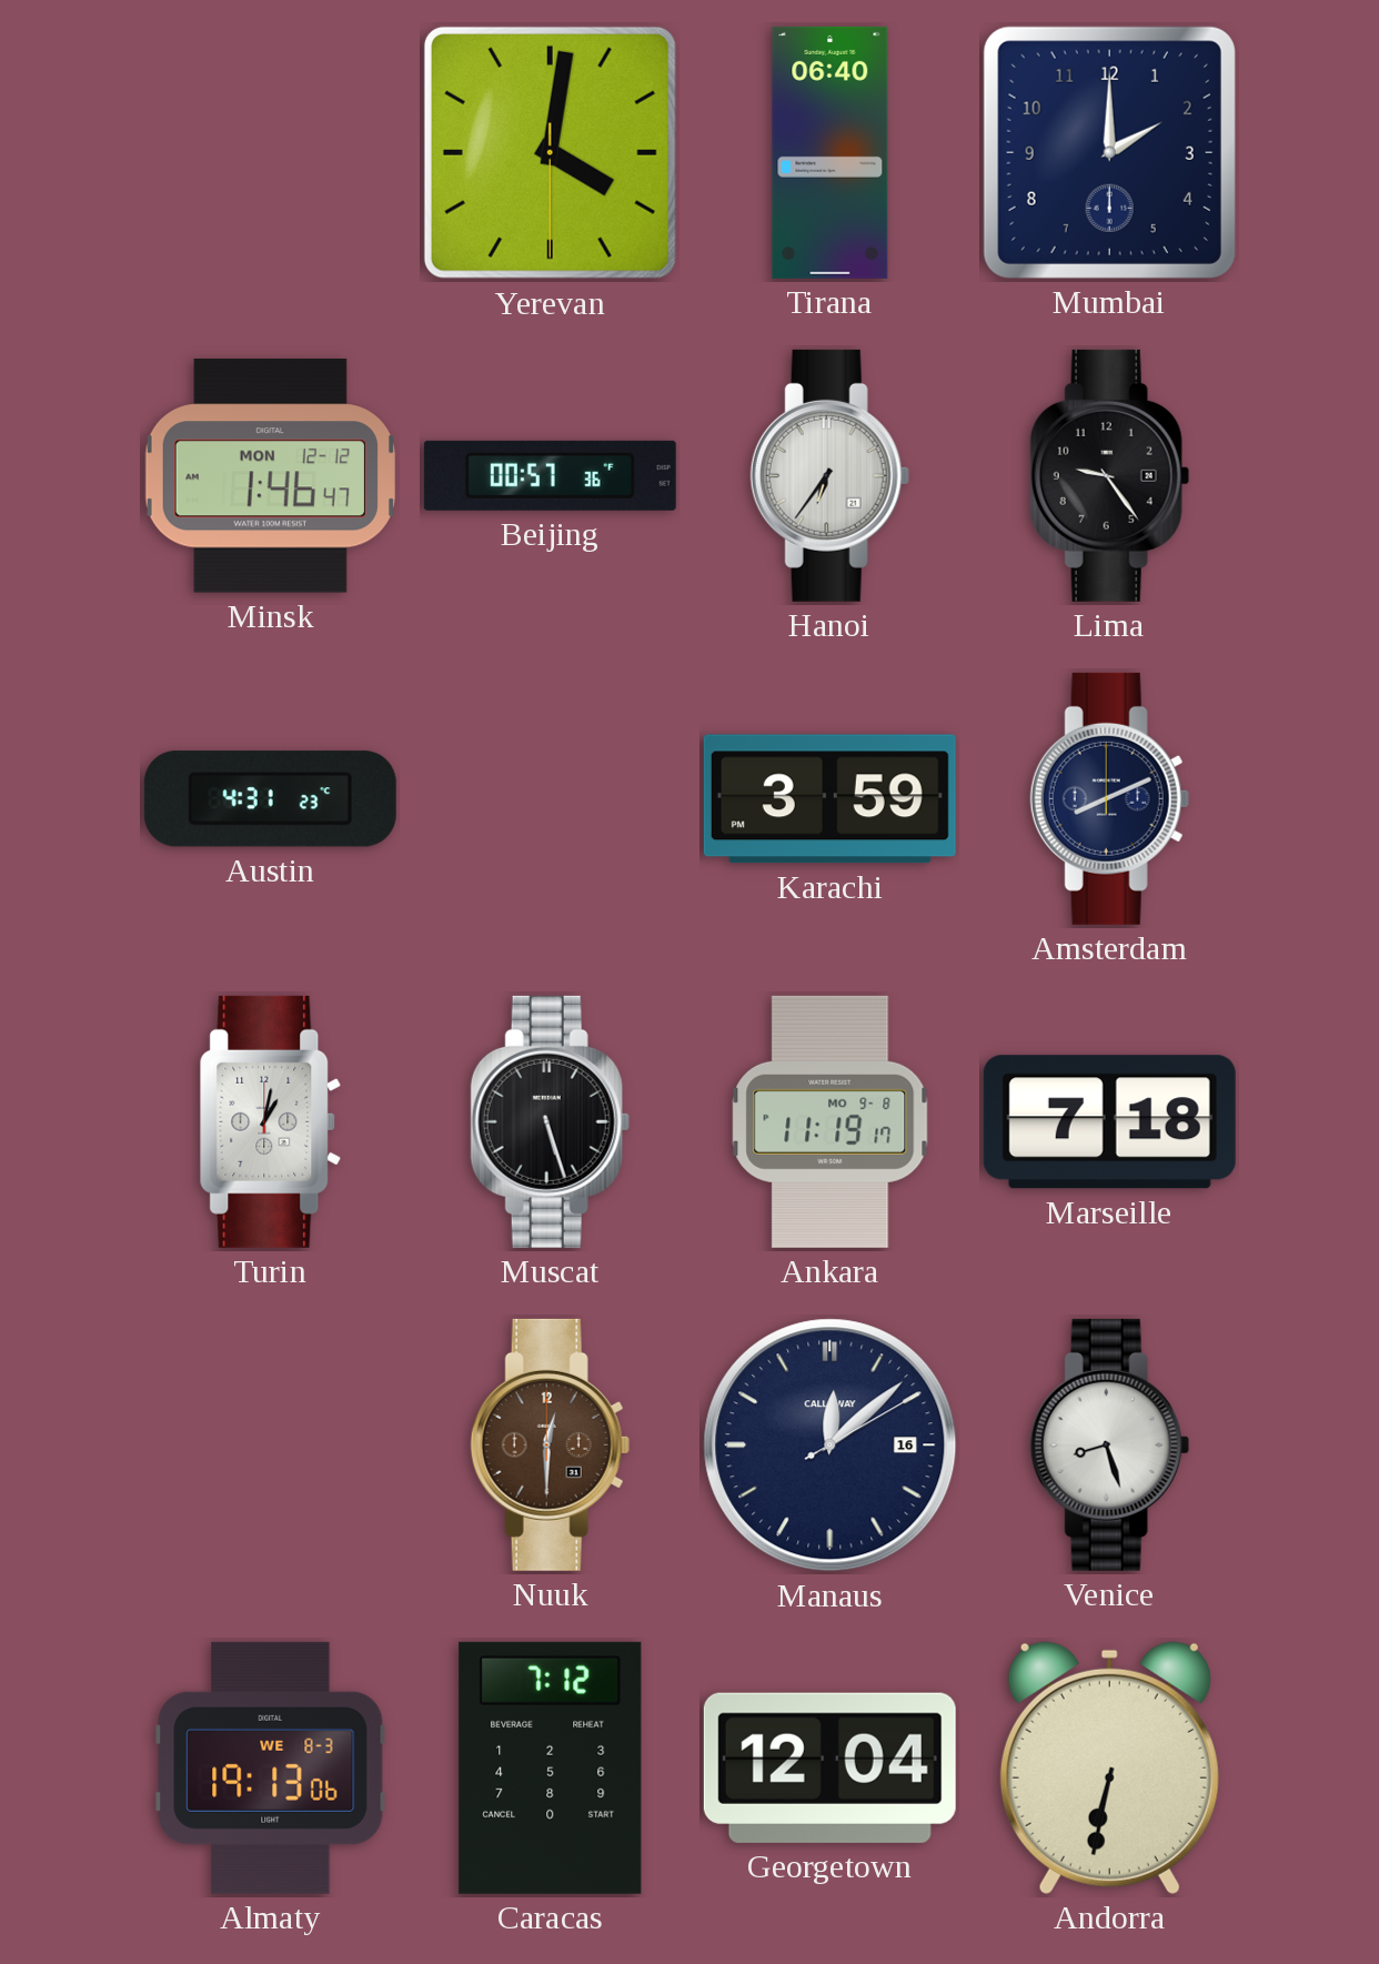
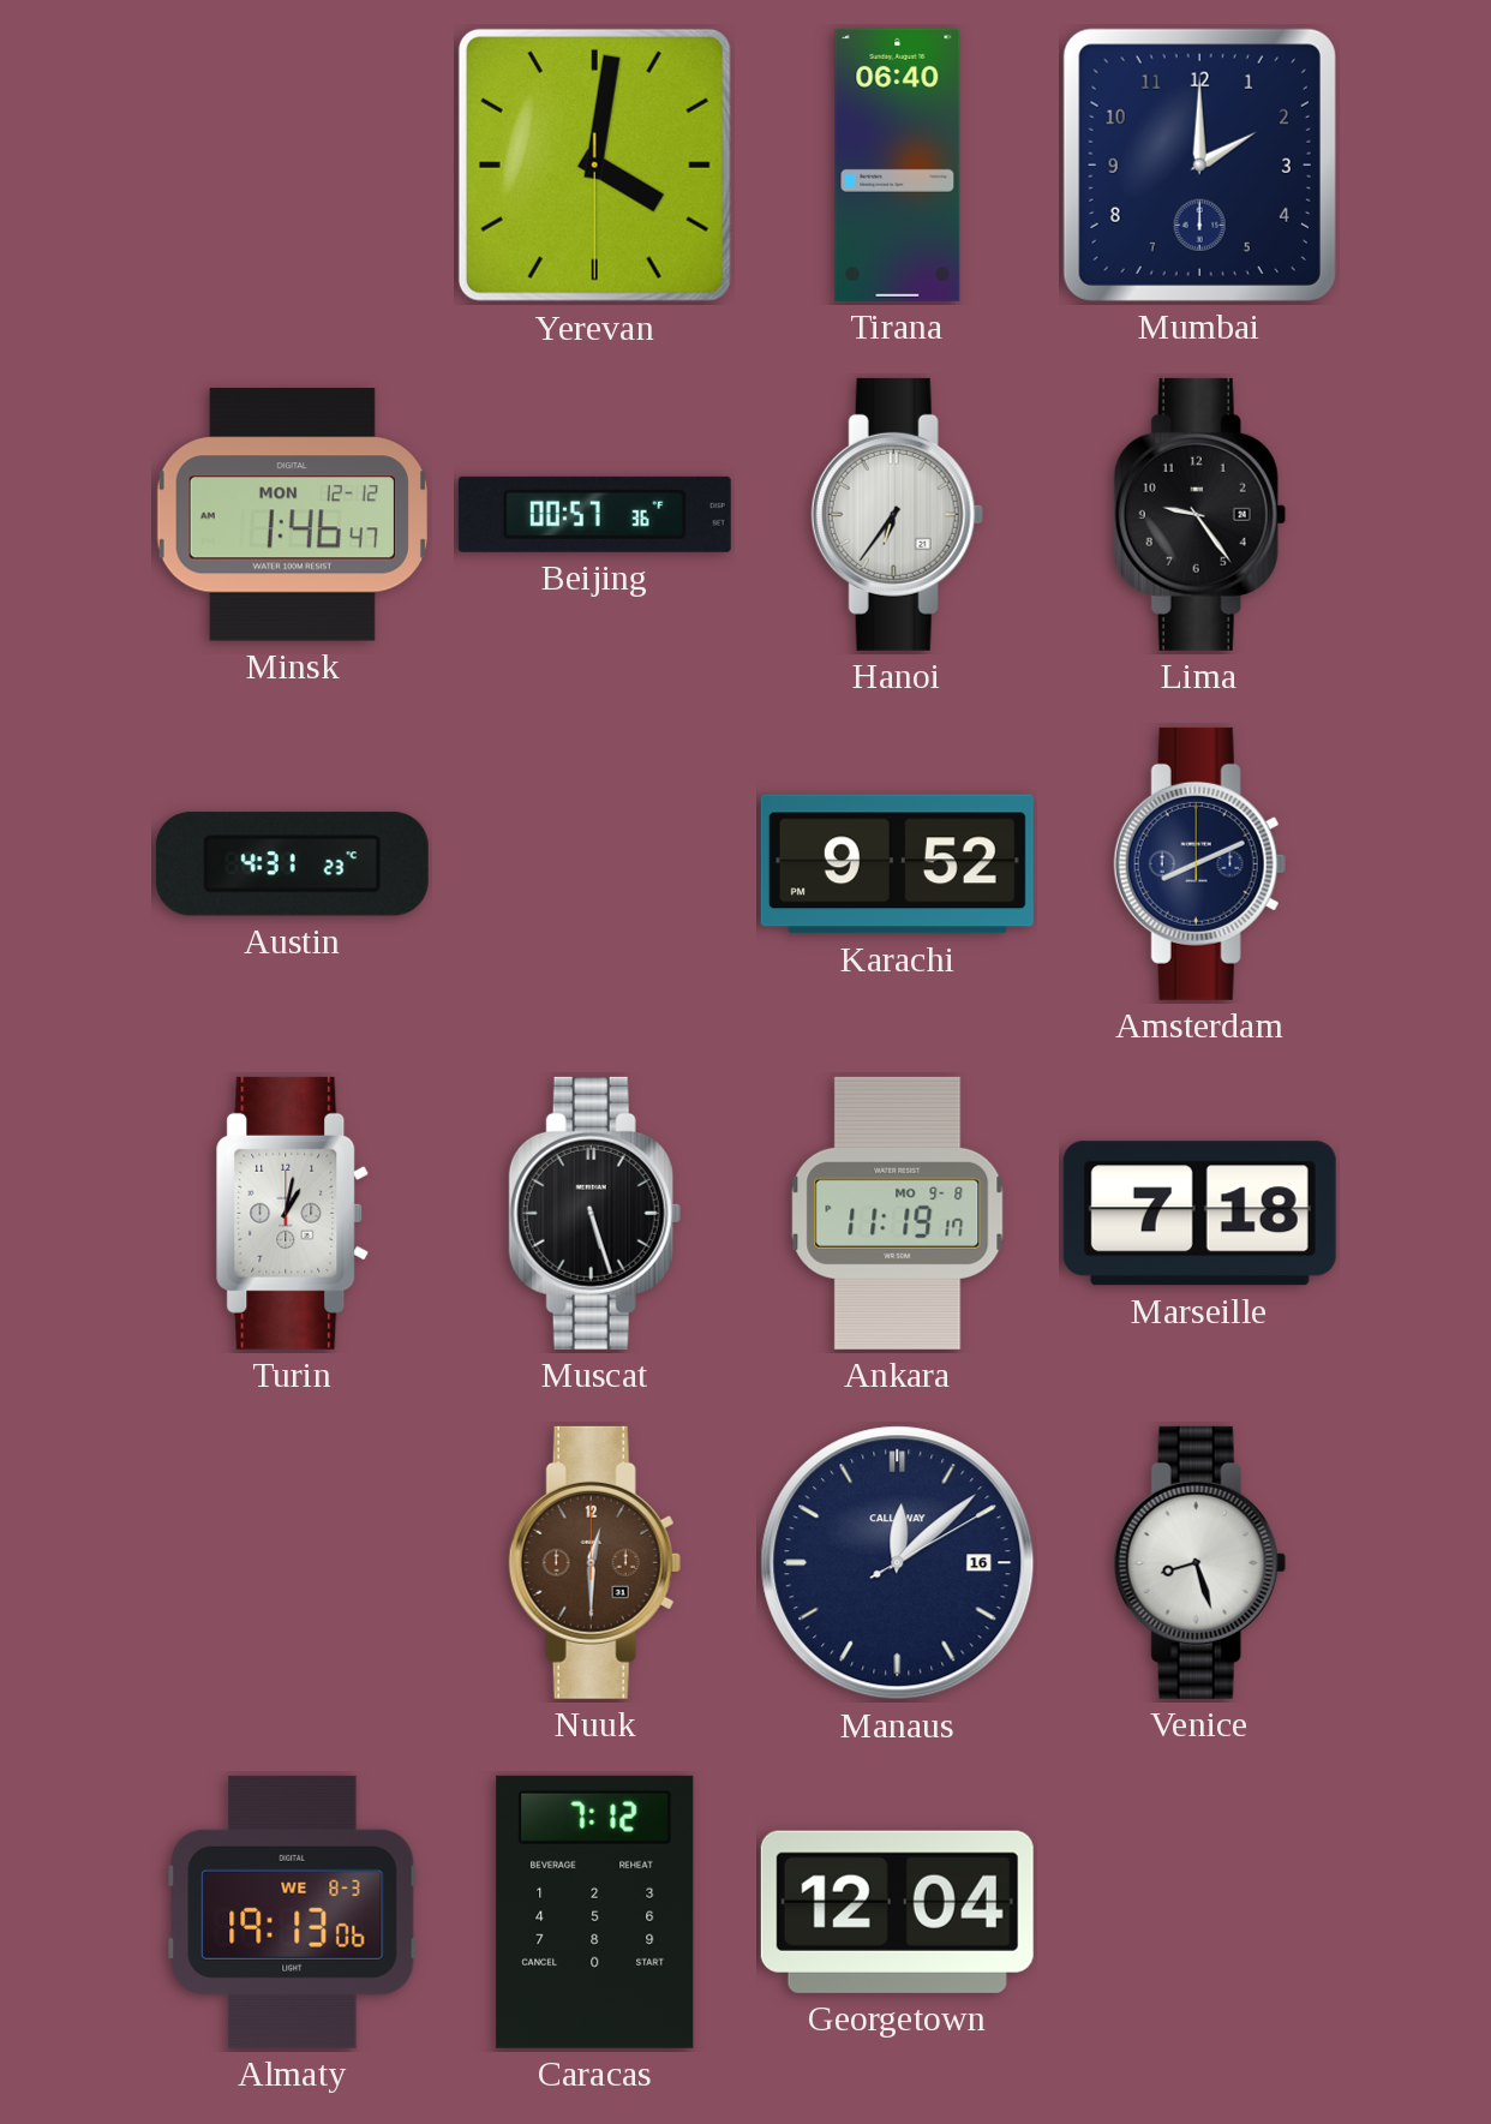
Karachi: 3:59 -> 9:52 (897, 864)
Andorra: 6:32 -> none (1109, 1767)
